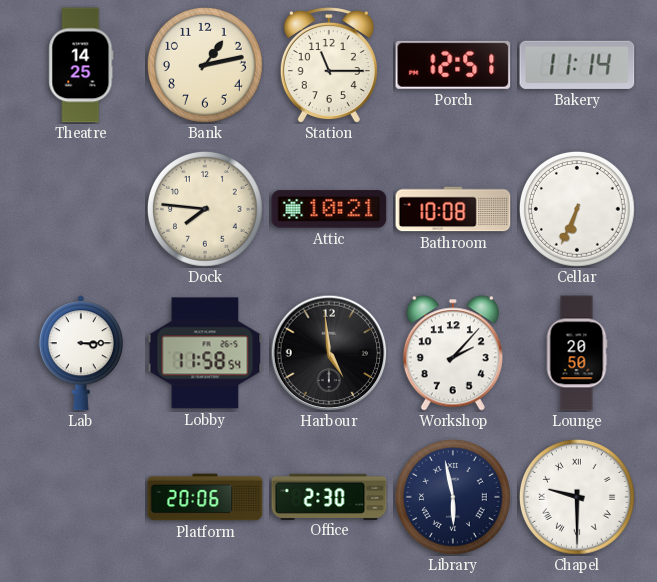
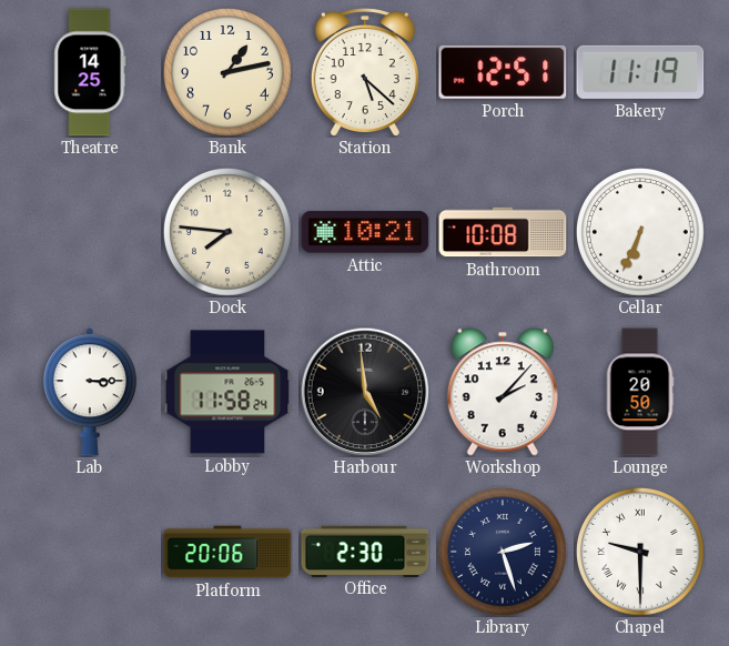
Station: 11:15 -> 5:22 (365, 73)
Bakery: 11:14 -> 11:19 (640, 72)
Lobby: 11:58:54 -> 11:58:24 (227, 392)
Library: 5:58 -> 2:27 (503, 552)
